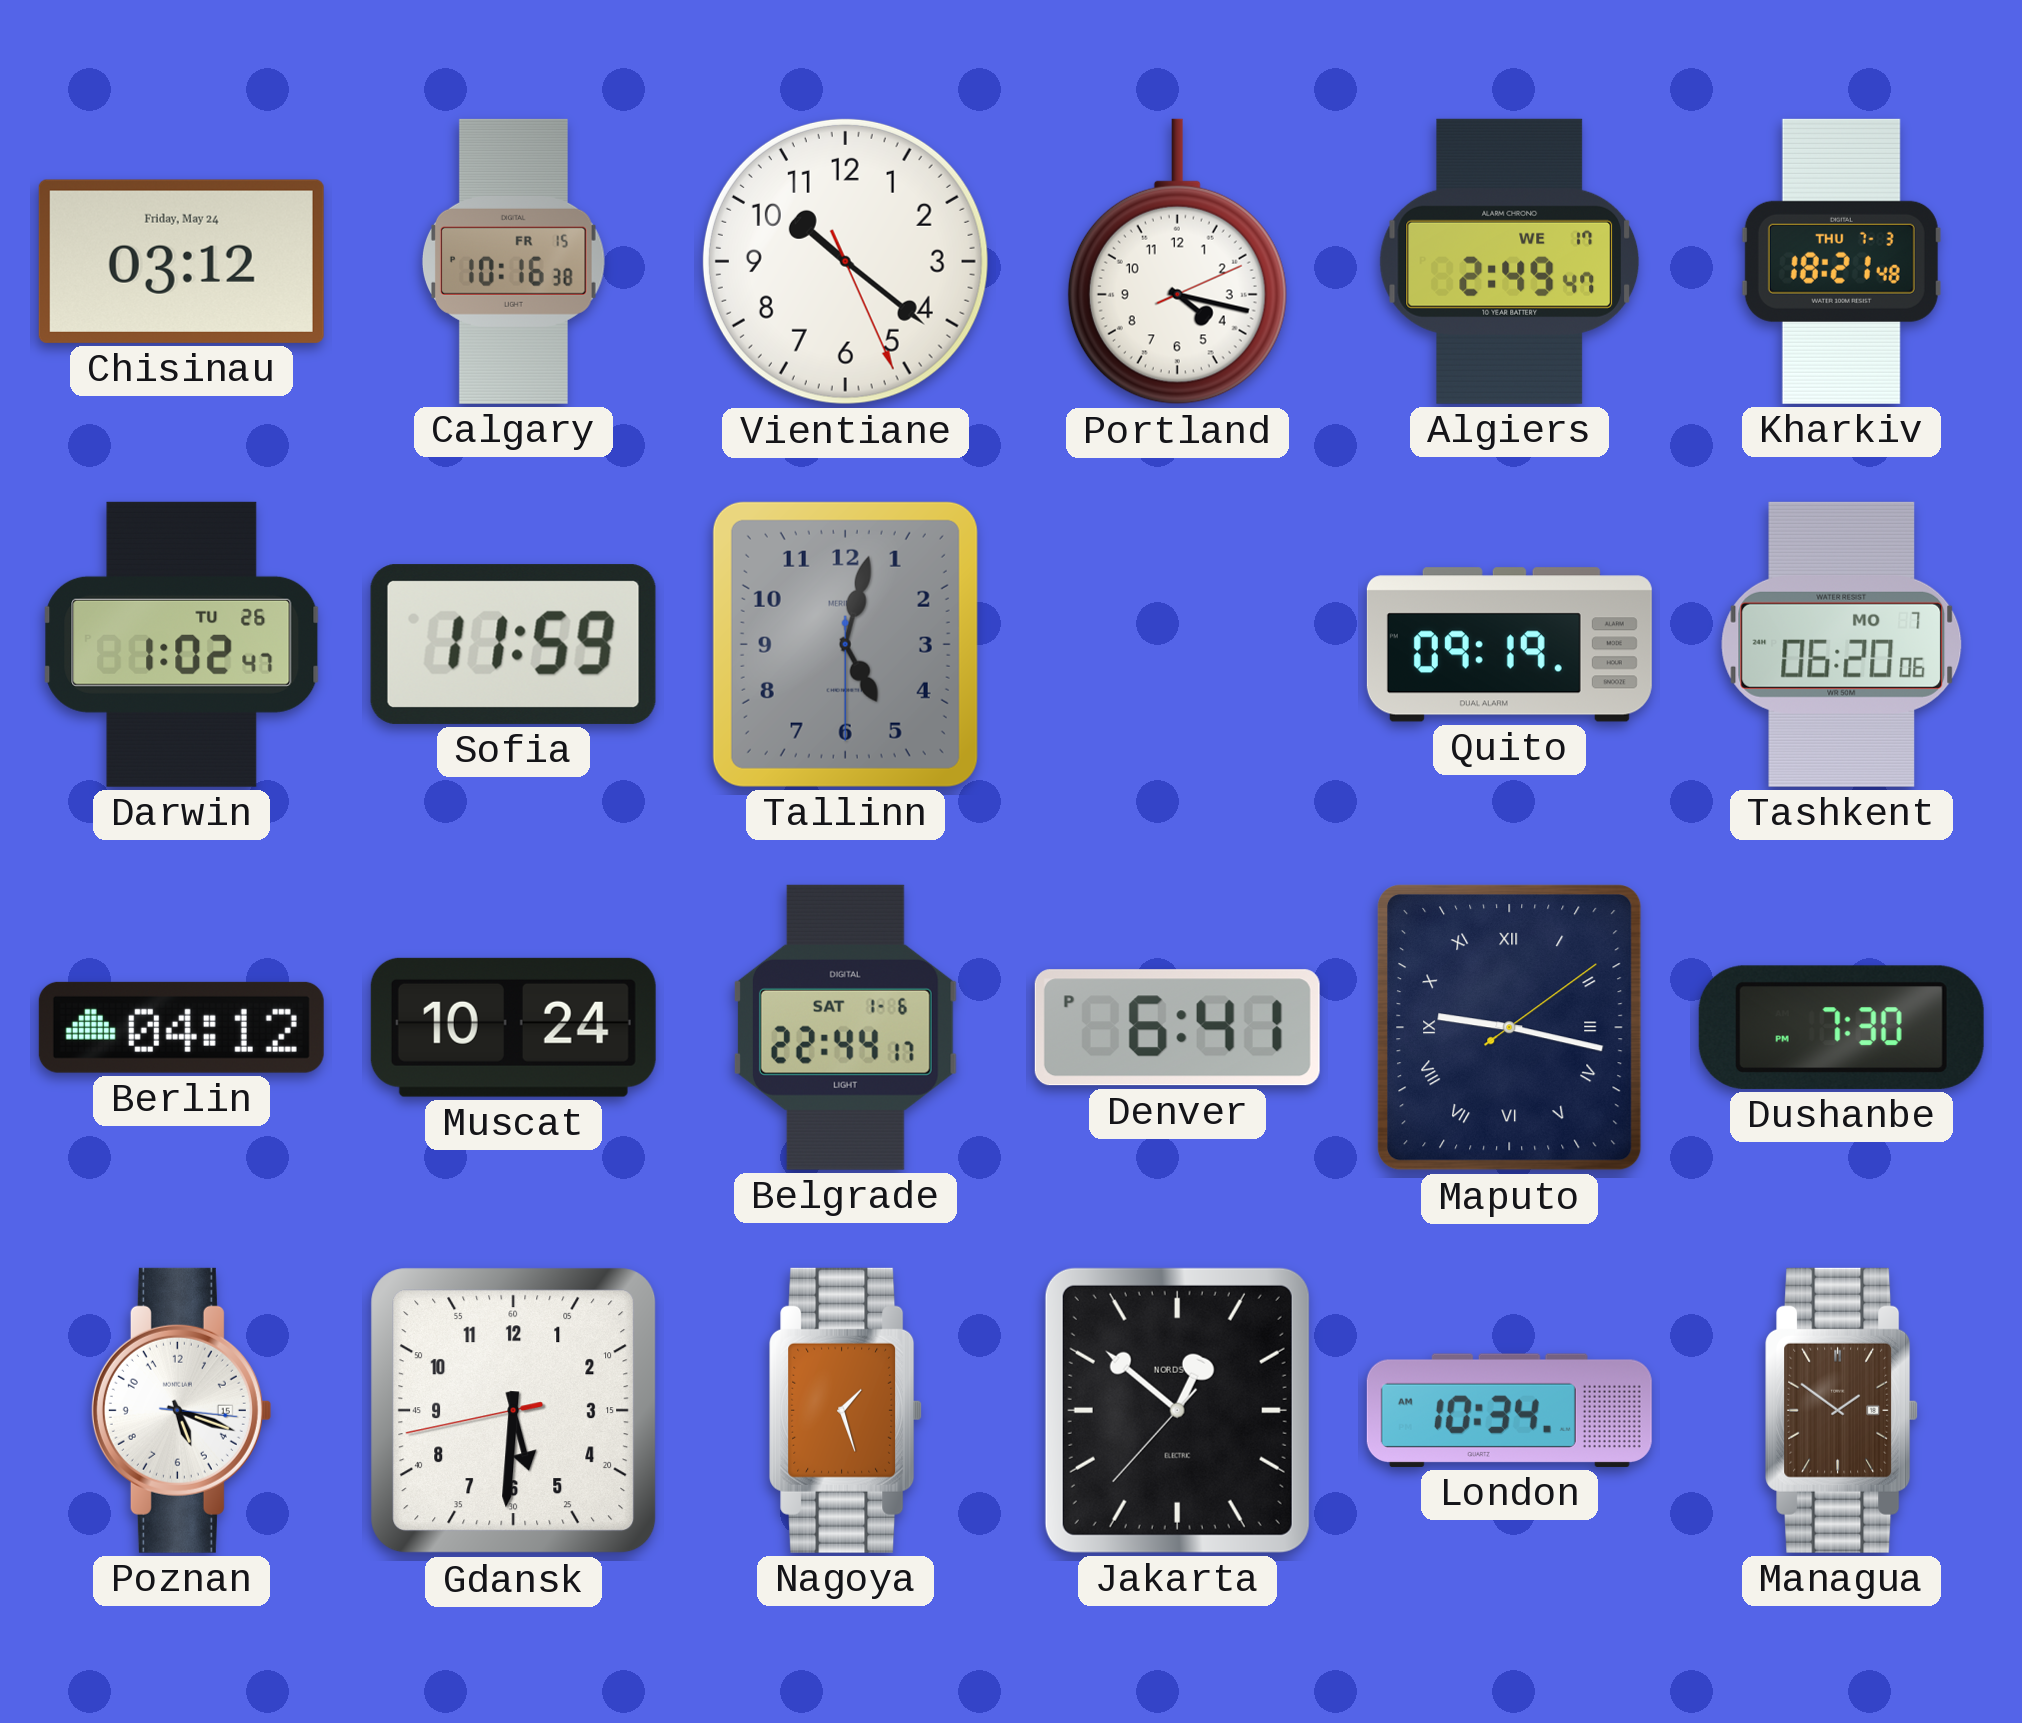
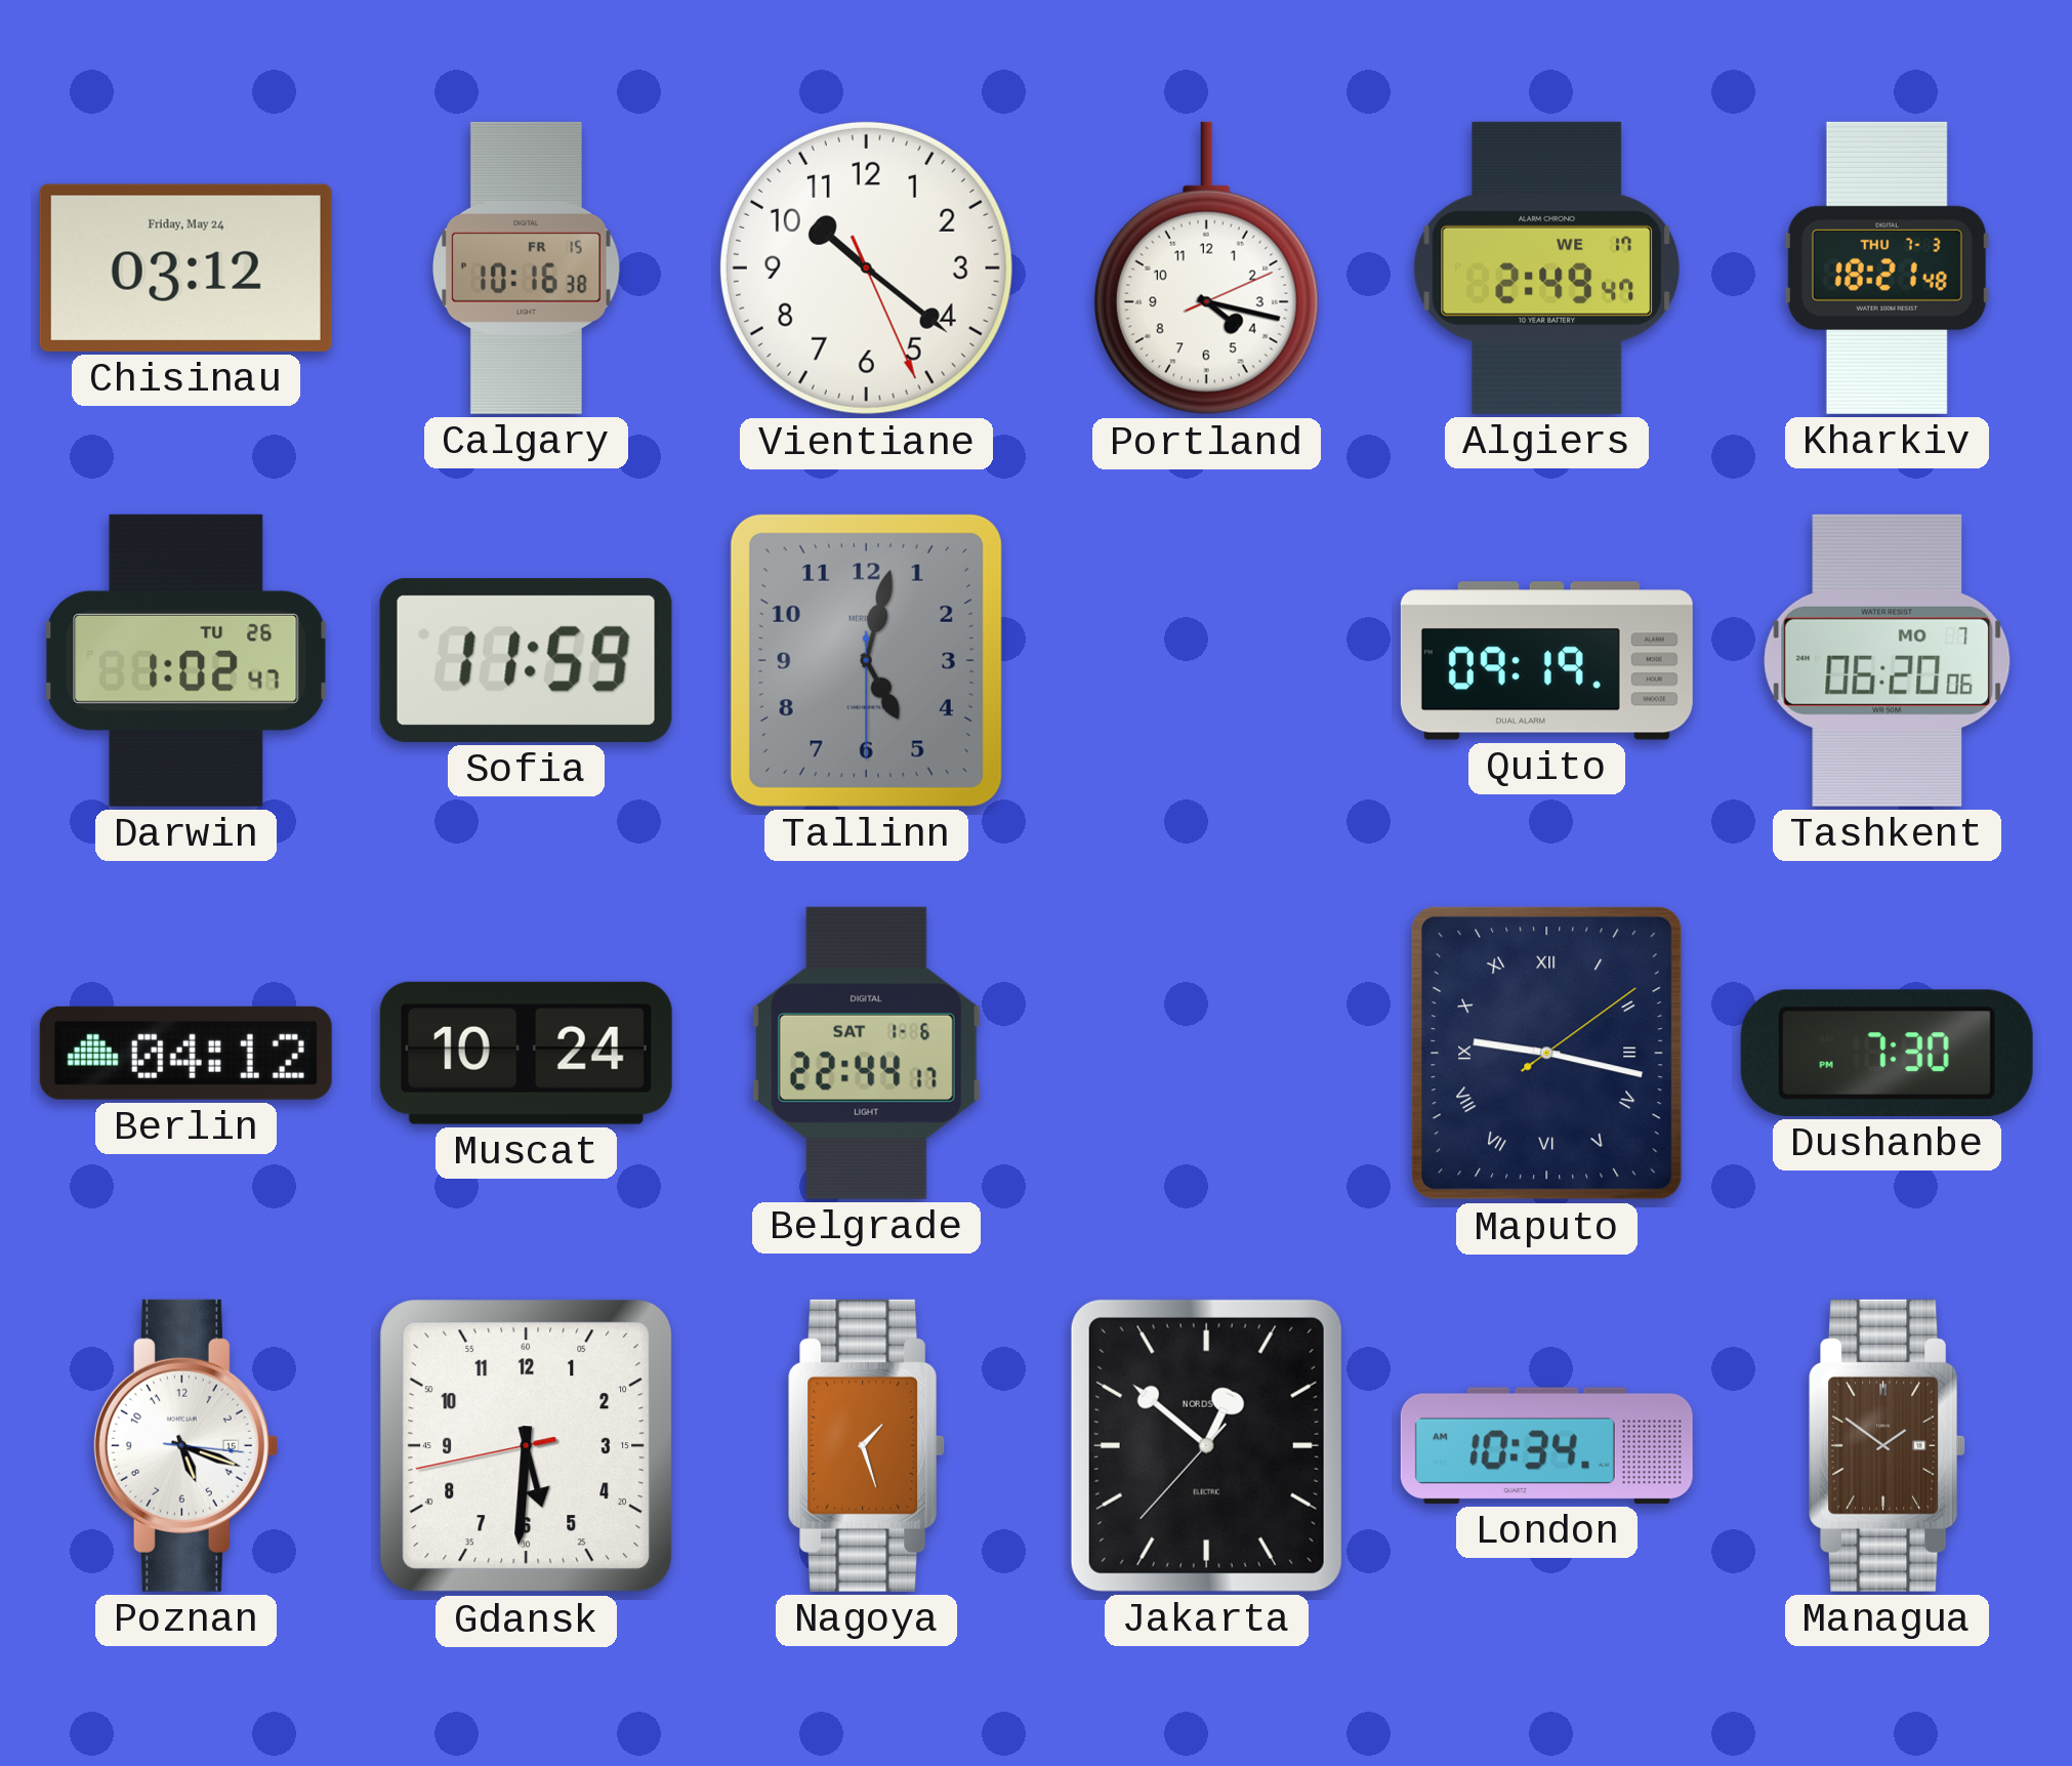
Denver: 6:41 -> none (1177, 1028)
